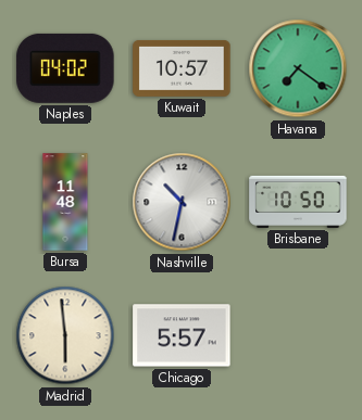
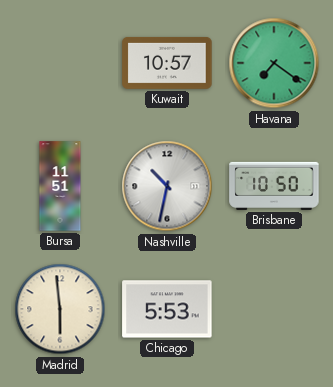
Naples: 04:02 -> none (65, 68)
Bursa: 11:48 -> 11:51 (60, 186)
Chicago: 5:57 -> 5:53 (167, 309)
